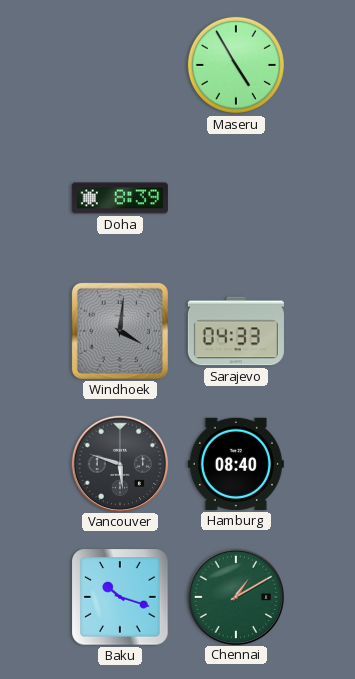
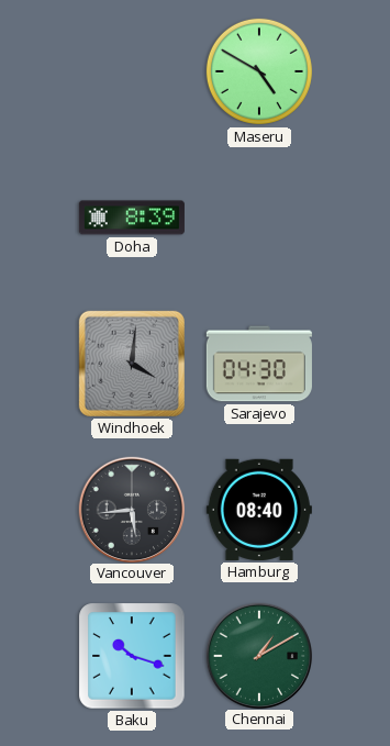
Maseru: 4:55 -> 4:50 (259, 71)
Sarajevo: 04:33 -> 04:30 (259, 364)
Vancouver: 5:48 -> 5:44 (131, 509)
